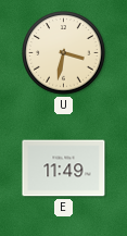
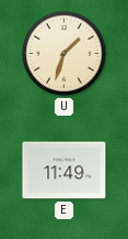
U: 3:32 -> 1:33 (65, 54)
